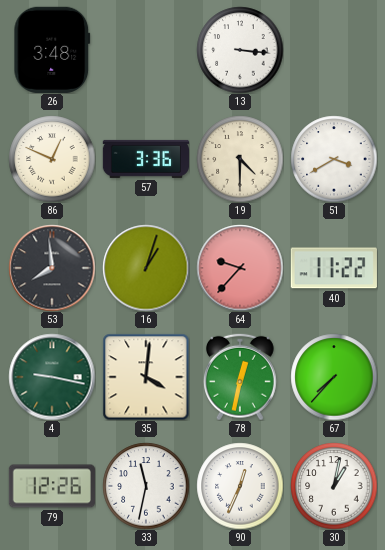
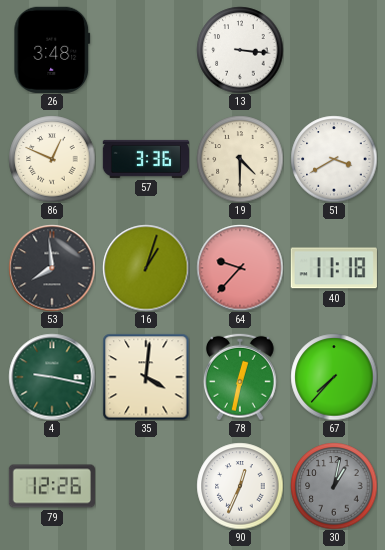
40: 11:22 -> 11:18 (334, 268)
33: 11:32 -> none (146, 486)
30 dial: white -> grey (334, 486)
